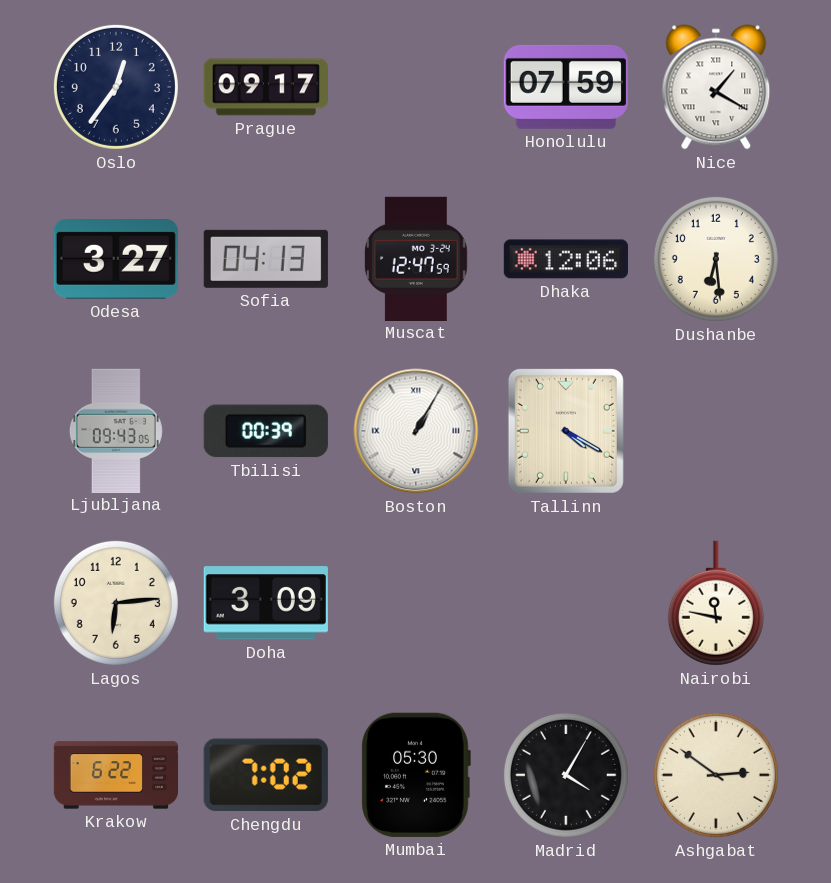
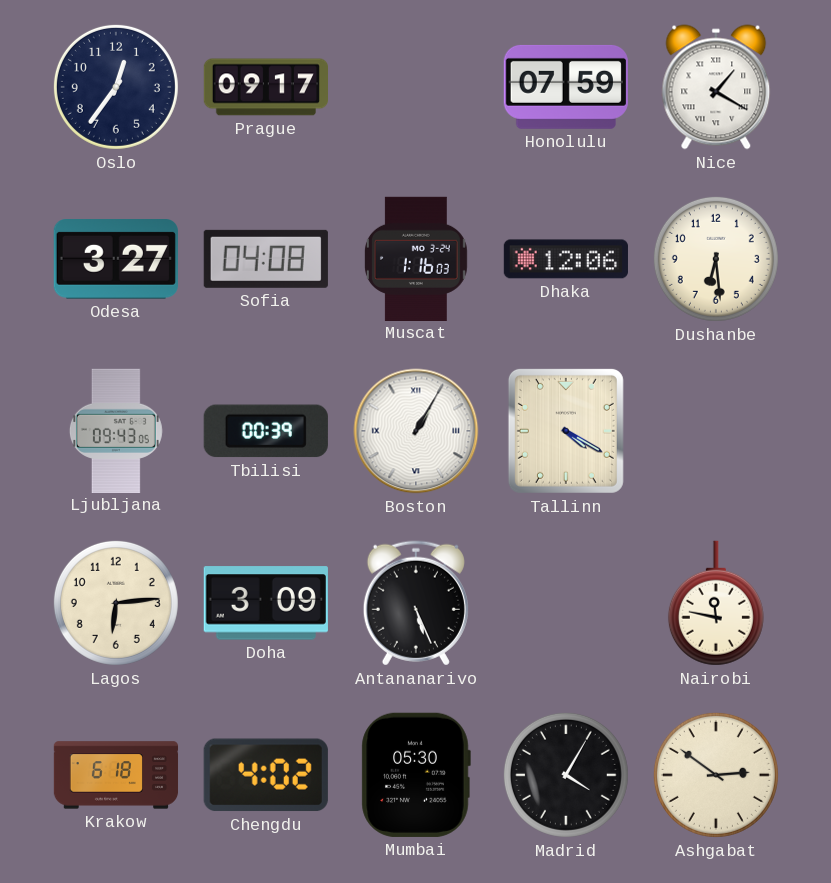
Sofia: 04:13 -> 04:08 (266, 259)
Muscat: 12:47 -> 1:16 (416, 258)
Antananarivo: none -> 5:26 (416, 603)
Krakow: 6:22 -> 6:18 (116, 775)
Chengdu: 7:02 -> 4:02 (266, 775)
